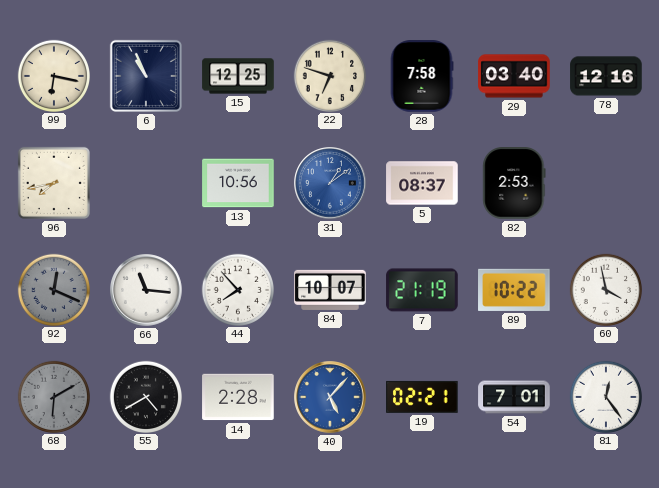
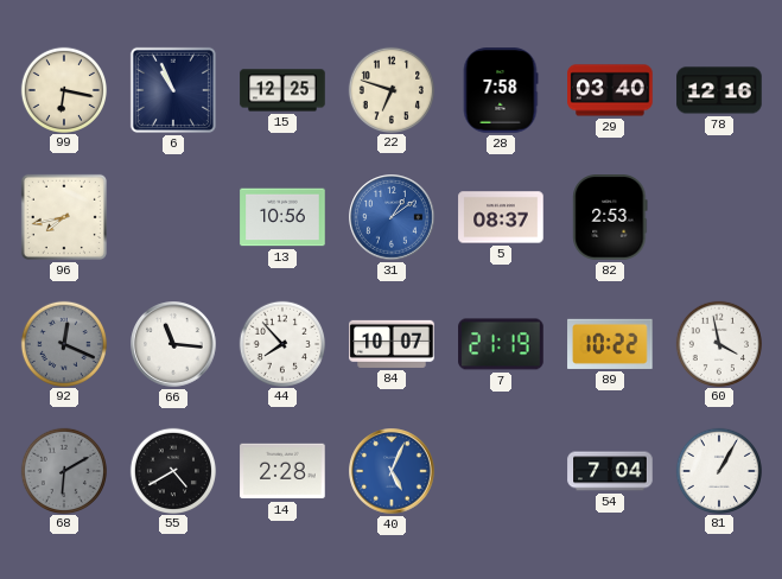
40: 5:07 -> 5:04 (392, 471)
19: 02:21 -> none (422, 397)
54: 7:01 -> 7:04 (610, 471)
81: 12:24 -> 1:05 (718, 470)
